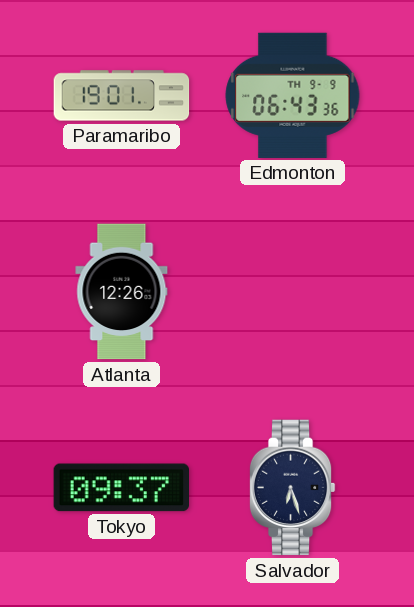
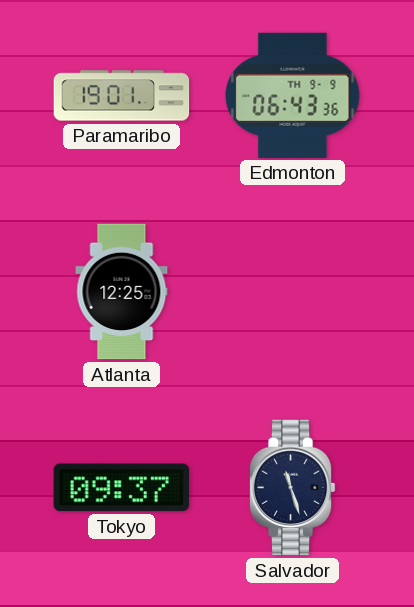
Atlanta: 12:26 -> 12:25 (122, 292)
Salvador: 6:27 -> 11:27 (292, 488)
